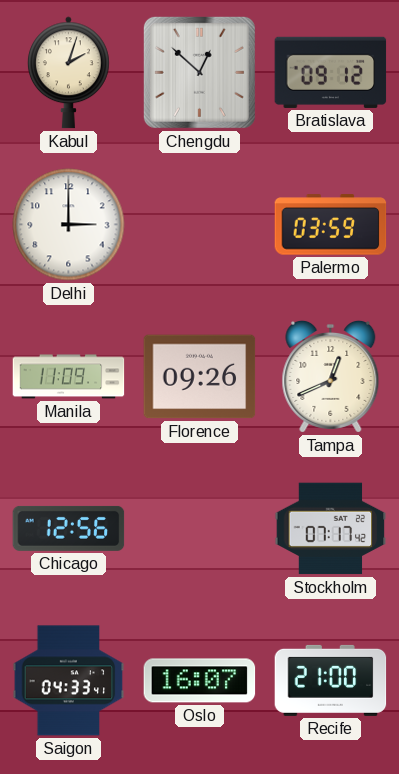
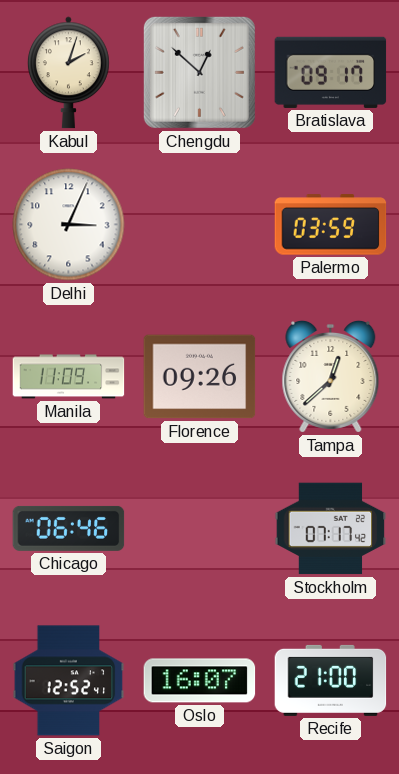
Bratislava: 09:12 -> 09:17 (331, 72)
Delhi: 3:00 -> 3:04 (69, 225)
Tampa: 12:41 -> 12:38 (331, 376)
Chicago: 12:56 -> 06:46 (69, 528)
Saigon: 04:33 -> 12:52 (69, 681)
